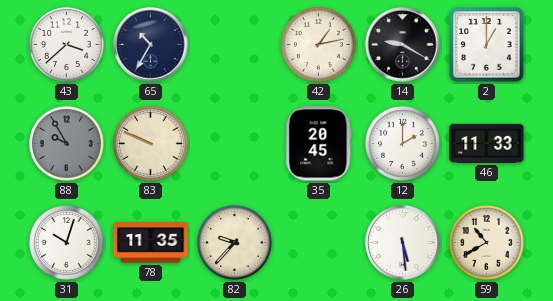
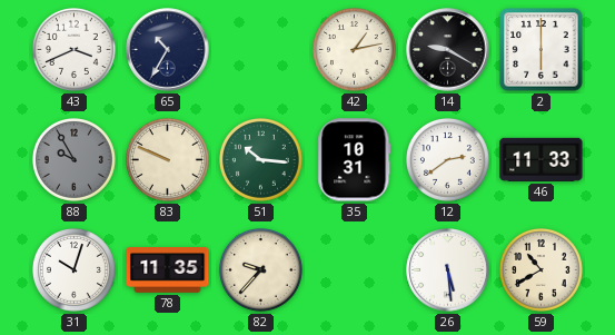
43: 3:38 -> 3:41 (73, 49)
2: 1:00 -> 6:00 (542, 50)
51: none -> 10:16 (260, 159)
35: 20:45 -> 10:31 (355, 160)
12: 2:00 -> 2:39 (447, 159)
